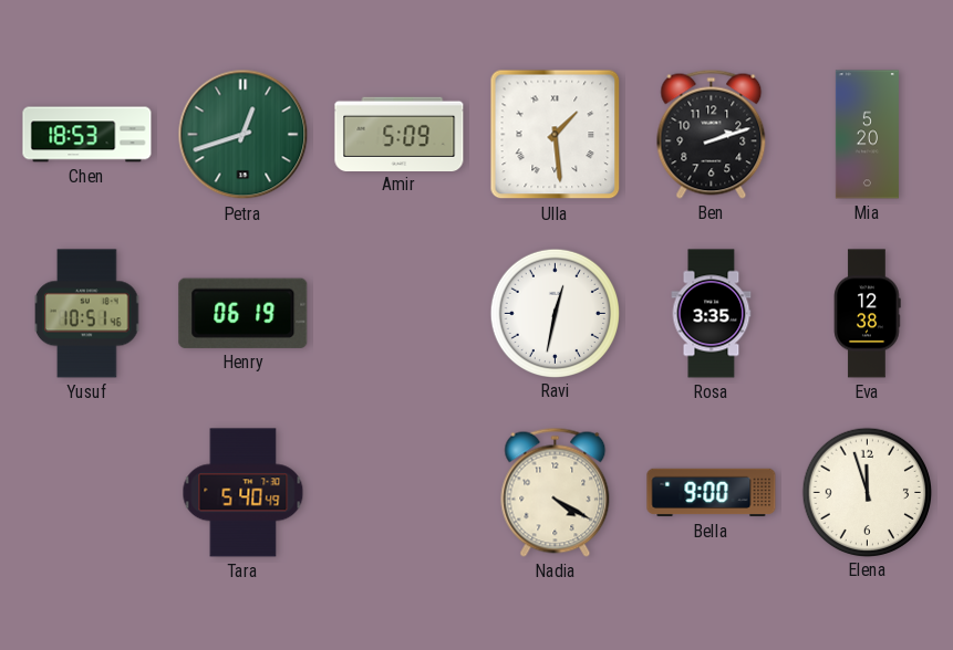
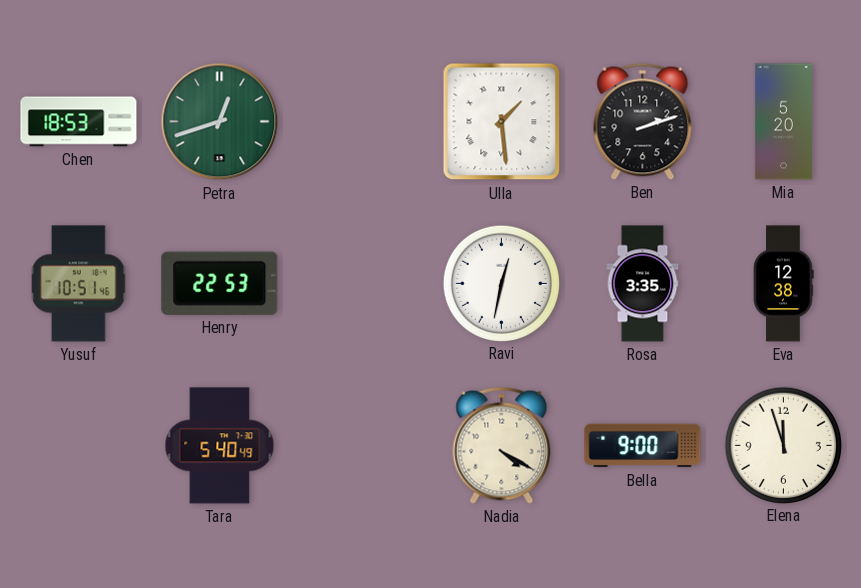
Amir: 5:09 -> none (400, 134)
Henry: 06:19 -> 22:53 (220, 283)
